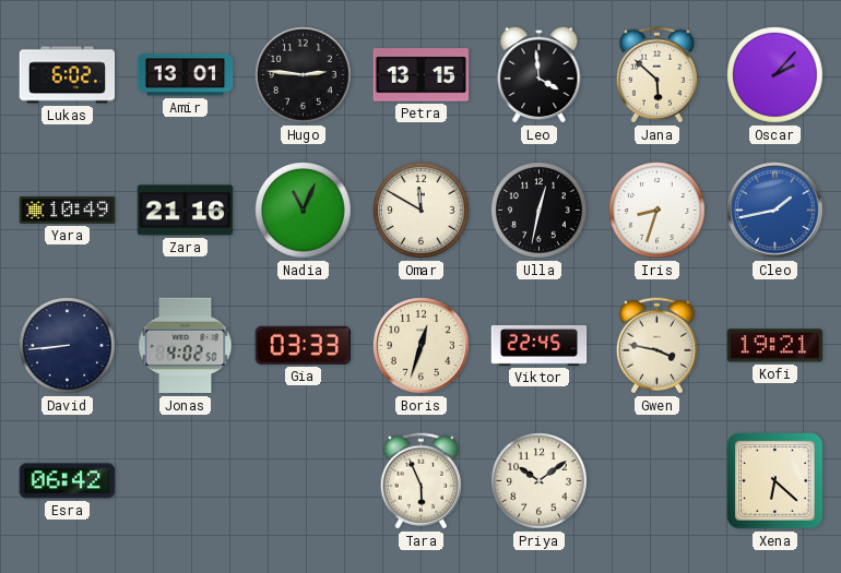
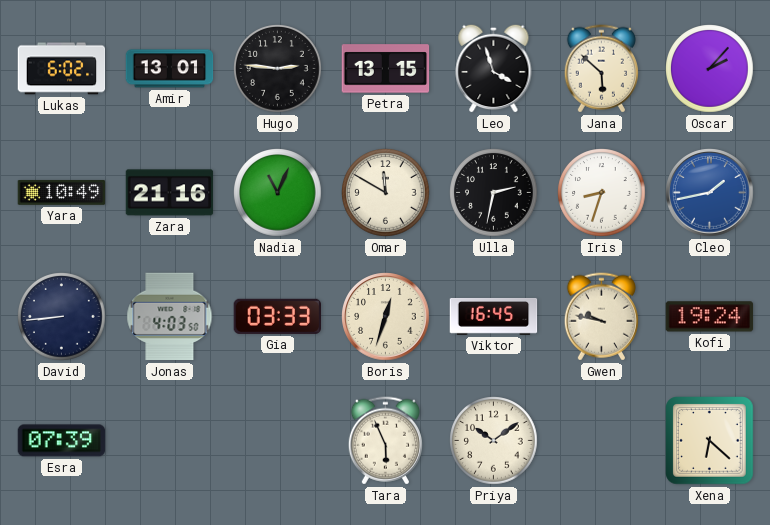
Leo: 3:59 -> 3:57 (494, 68)
Ulla: 12:32 -> 2:32 (494, 193)
Jonas: 4:02 -> 4:03 (170, 317)
Viktor: 22:45 -> 16:45 (494, 316)
Gwen: 3:47 -> 9:47 (601, 317)
Kofi: 19:21 -> 19:24 (710, 317)
Esra: 06:42 -> 07:39 (62, 441)
